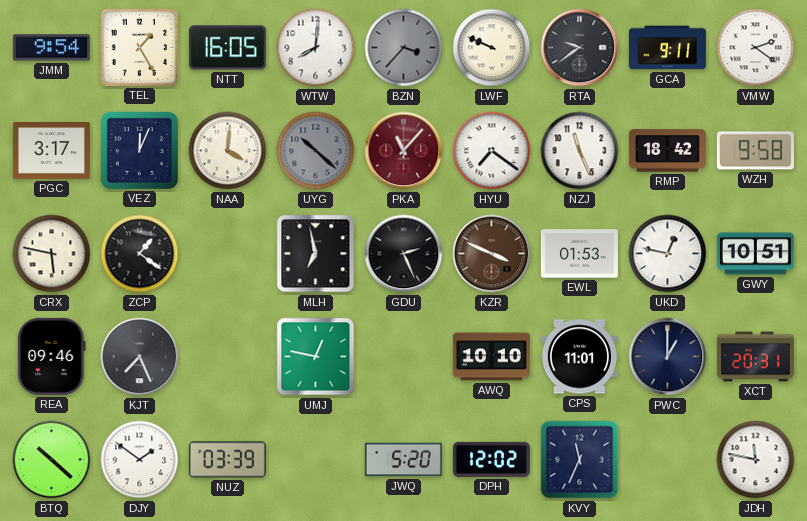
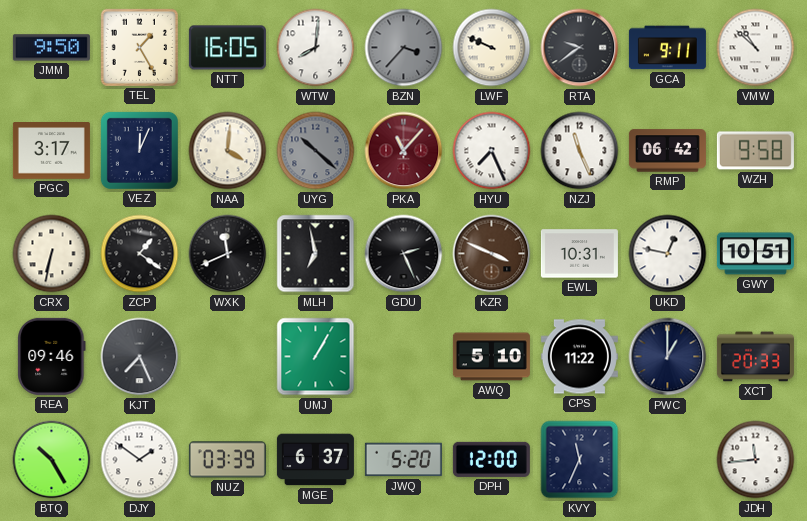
JMM: 9:54 -> 9:50 (51, 48)
VMW: 2:21 -> 10:52 (756, 48)
HYU: 7:21 -> 7:26 (492, 151)
RMP: 18:42 -> 06:42 (667, 151)
CRX: 5:47 -> 6:32 (52, 254)
WXK: none -> 11:41 (228, 254)
EWL: 01:53 -> 10:31 (579, 254)
UMJ: 12:47 -> 1:05 (316, 357)
AWQ: 10:10 -> 5:10 (491, 357)
CPS: 11:01 -> 11:22 (579, 357)
XCT: 20:31 -> 20:33 (755, 357)
BTQ: 10:22 -> 10:25 (52, 460)
MGE: none -> 6:37 (315, 460)
DPH: 12:02 -> 12:00 (491, 459)
JDH: 11:47 -> 11:44 (756, 460)
